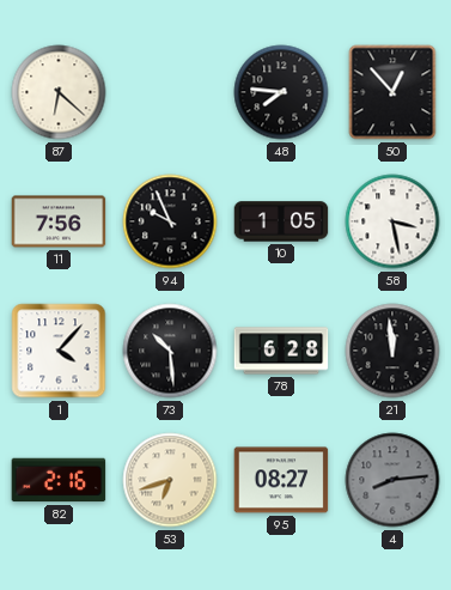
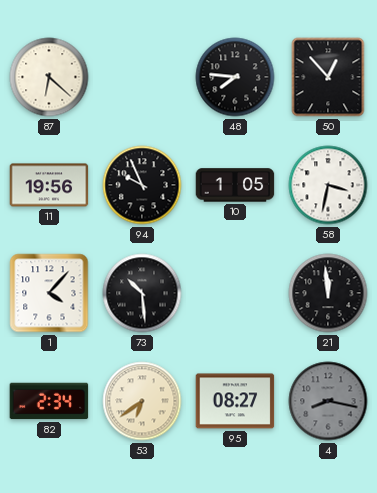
11: 7:56 -> 19:56 (49, 185)
58: 3:28 -> 3:32 (328, 185)
78: 6:28 -> none (281, 351)
82: 2:16 -> 2:34 (49, 401)
53: 6:42 -> 6:39 (142, 401)
4: 8:14 -> 8:17 (328, 401)
